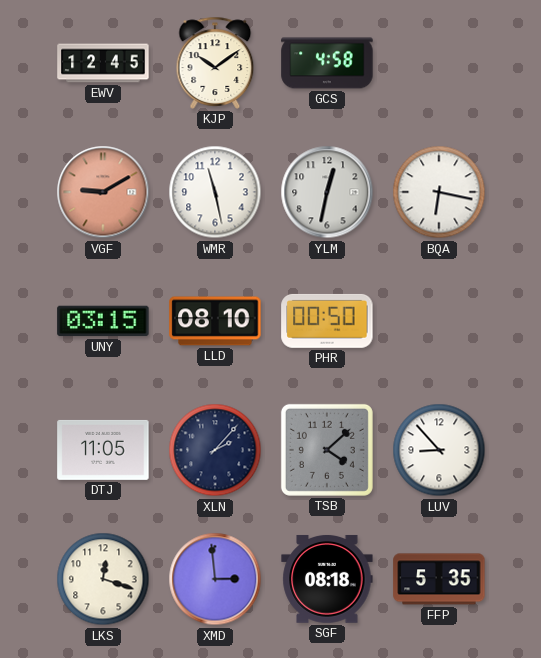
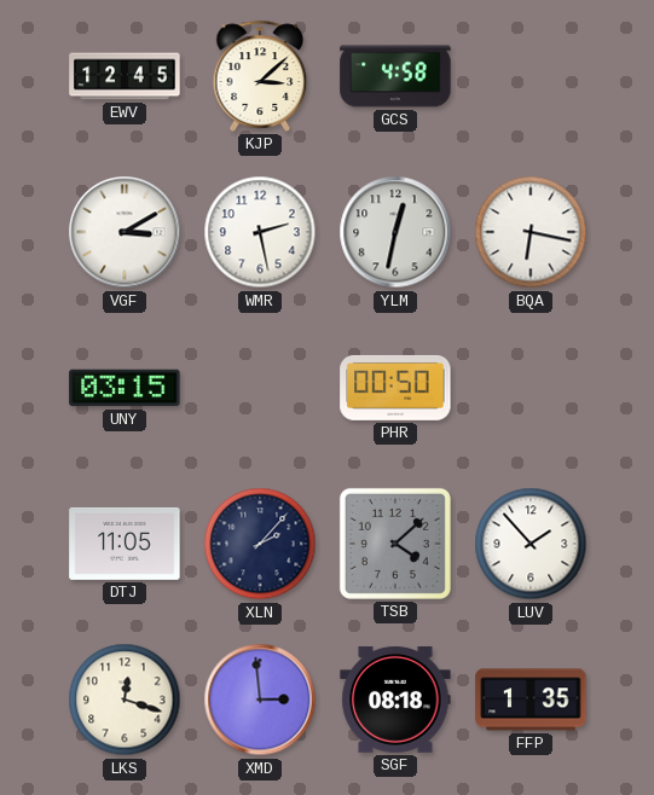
KJP: 10:09 -> 3:08 (260, 76)
VGF: 9:10 -> 3:10 (125, 232)
VGF dial: salmon -> white (125, 232)
WMR: 11:28 -> 2:28 (260, 232)
LLD: 08:10 -> none (215, 321)
LUV: 8:53 -> 1:53 (531, 544)
FFP: 5:35 -> 1:35 (531, 700)
